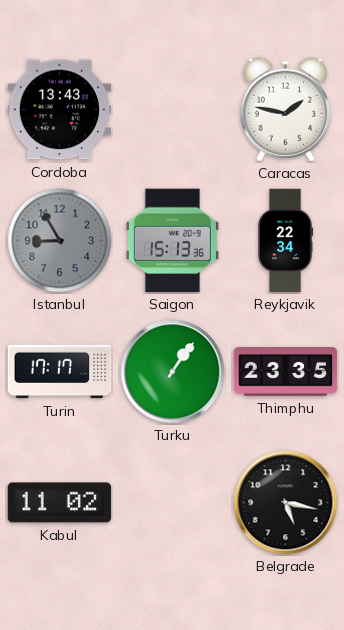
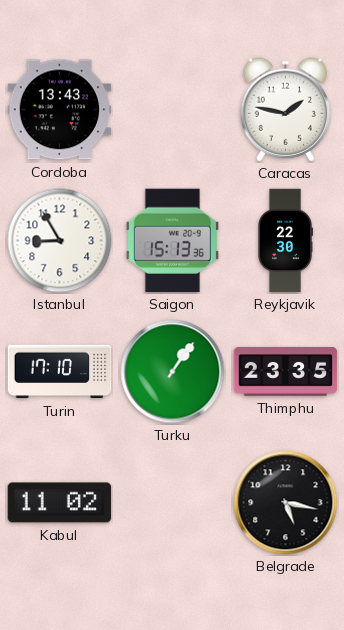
Istanbul dial: grey -> white (60, 241)
Reykjavik: 22:34 -> 22:30 (285, 241)
Turin: 17:17 -> 17:10 (60, 372)
